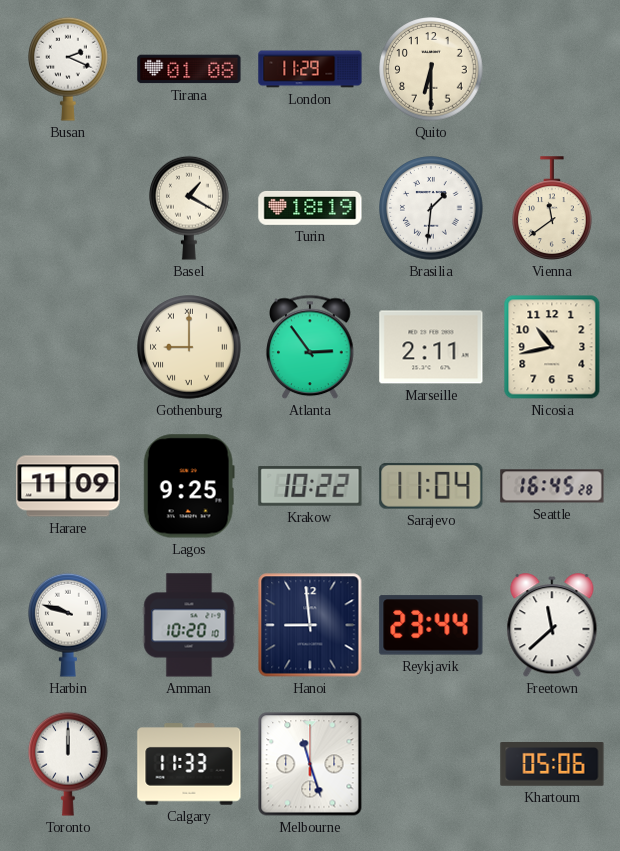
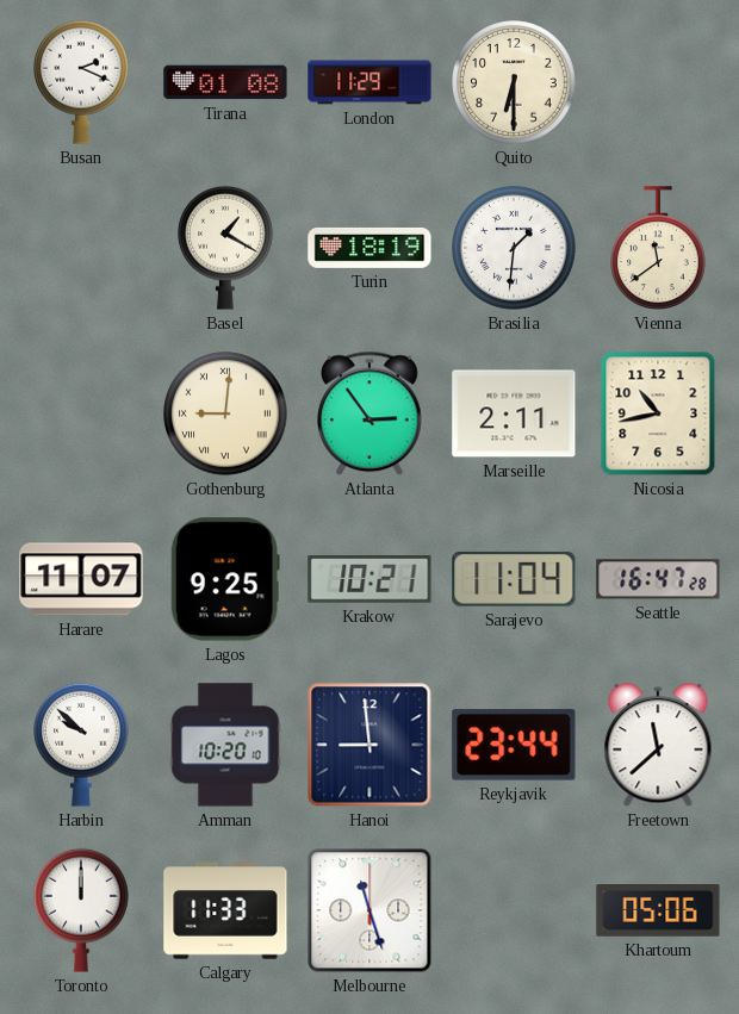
Gothenburg: 9:00 -> 9:01 (225, 413)
Harare: 11:09 -> 11:07 (81, 579)
Krakow: 10:22 -> 10:21 (369, 579)
Seattle: 16:45 -> 16:47 (658, 579)
Harbin: 9:48 -> 9:52 (82, 745)
